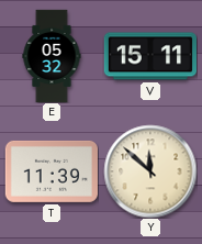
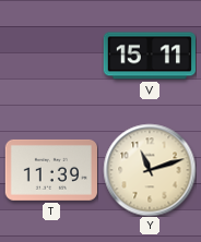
E: 05:32 -> none (52, 56)
Y: 11:52 -> 11:12 (150, 170)
